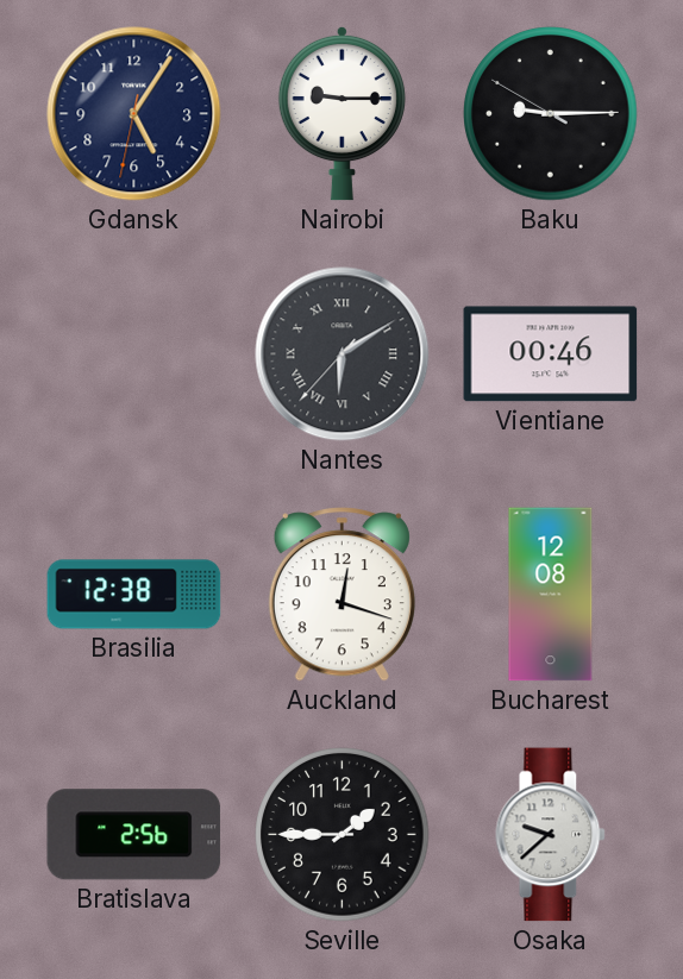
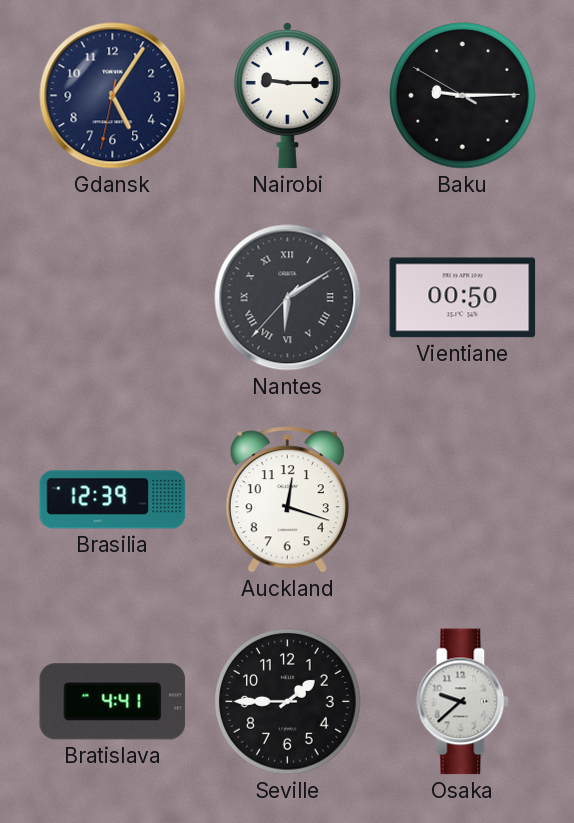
Vientiane: 00:46 -> 00:50 (463, 298)
Brasilia: 12:38 -> 12:39 (113, 500)
Bucharest: 12:08 -> none (551, 595)
Bratislava: 2:56 -> 4:41 (113, 702)
